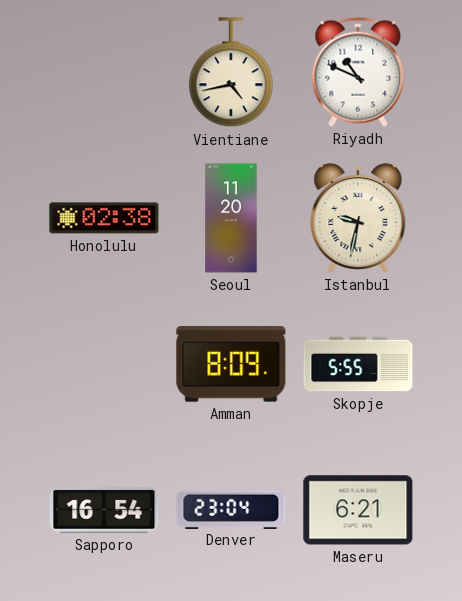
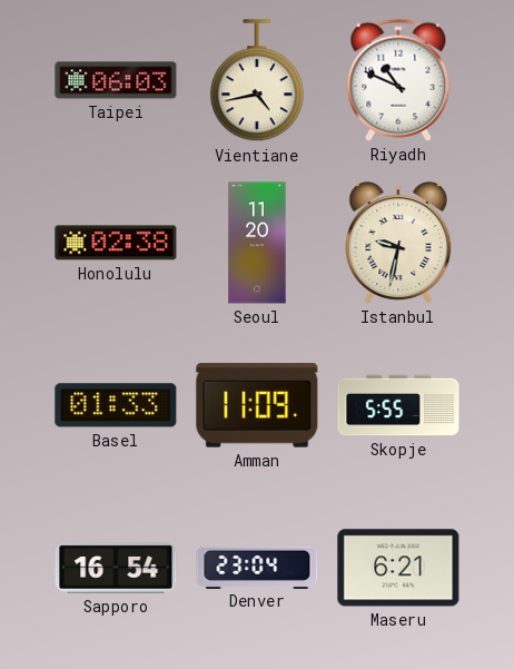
Taipei: none -> 06:03 (116, 80)
Basel: none -> 01:33 (116, 405)
Amman: 8:09 -> 11:09 (257, 405)
